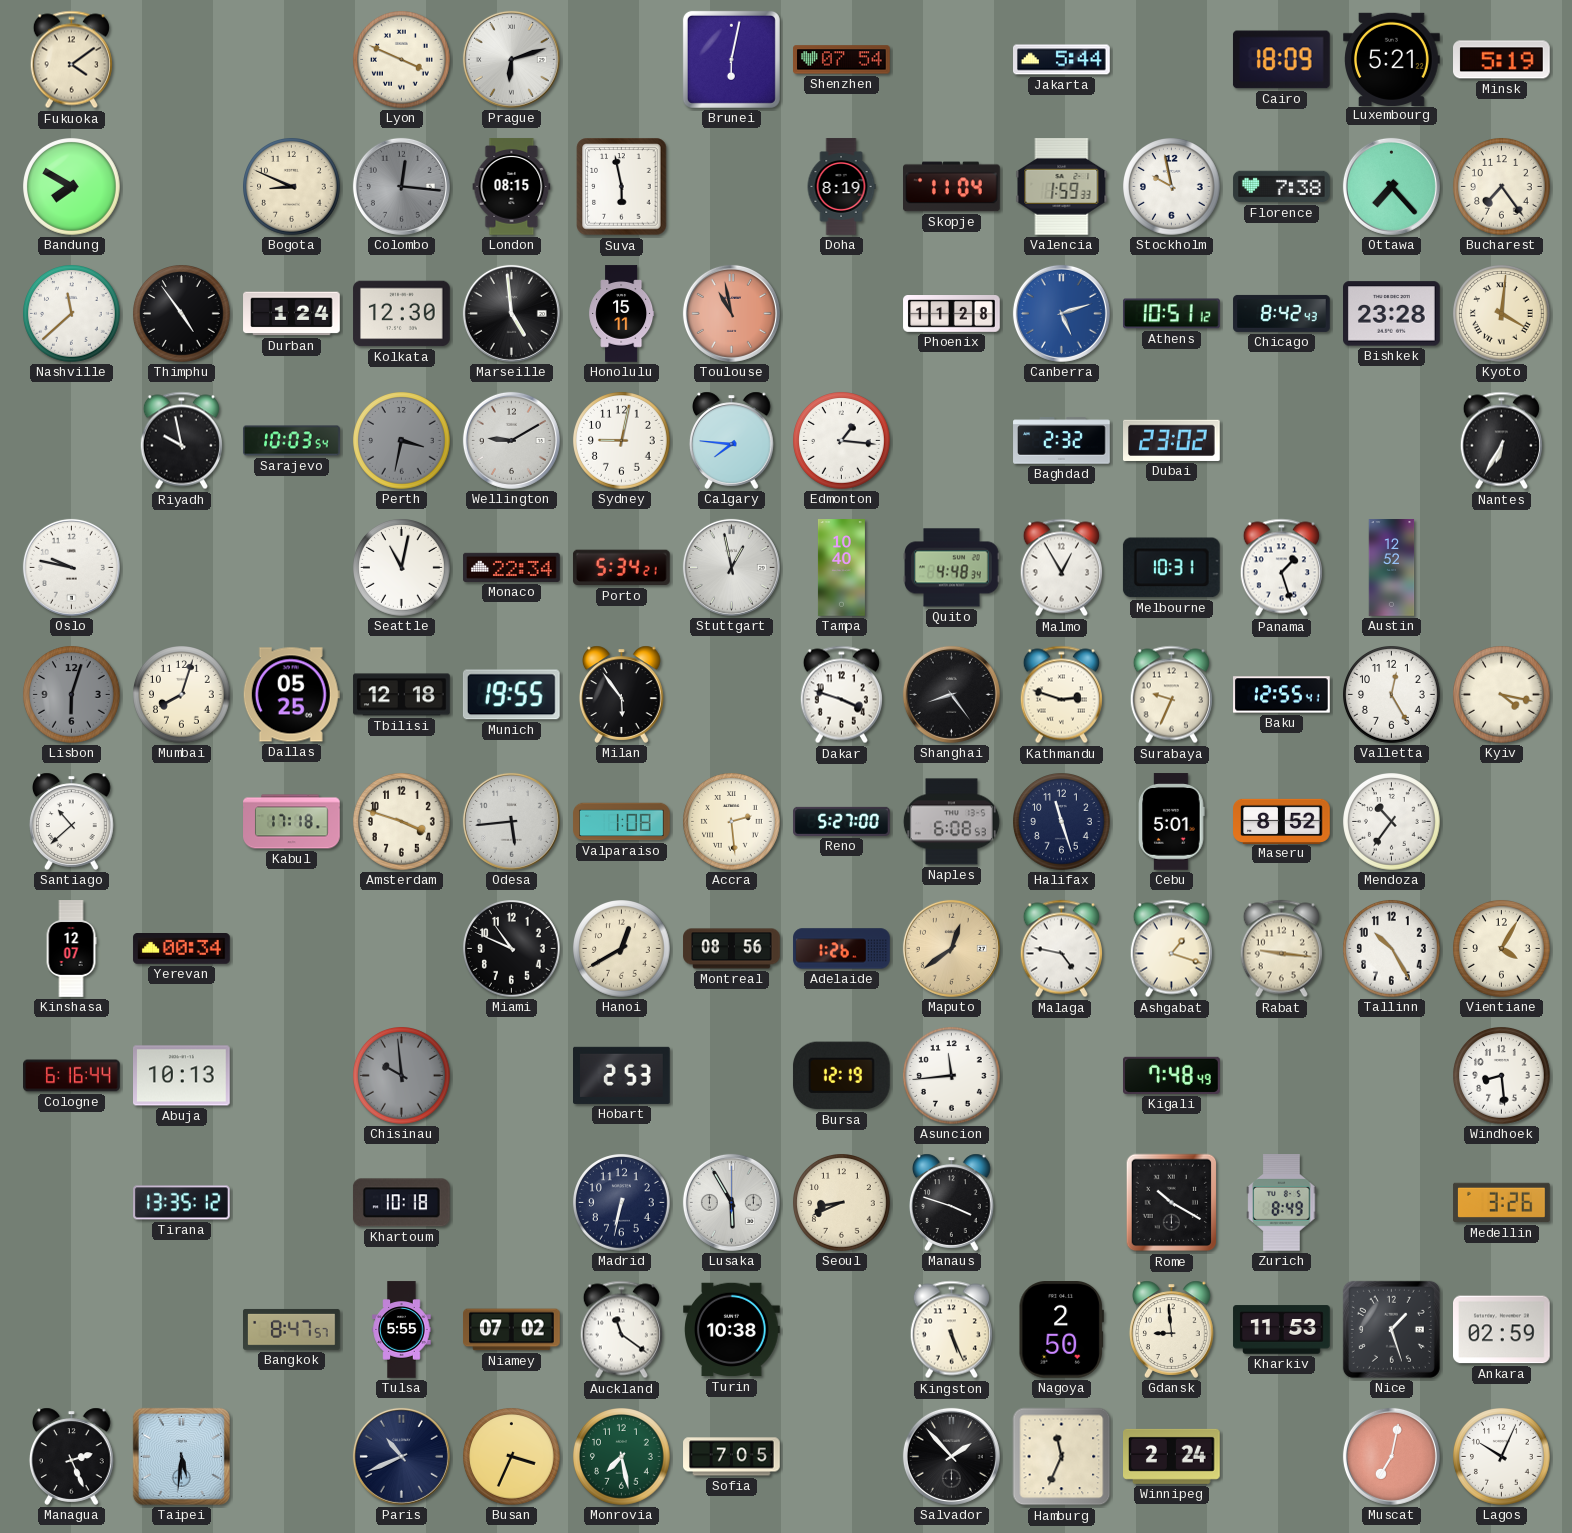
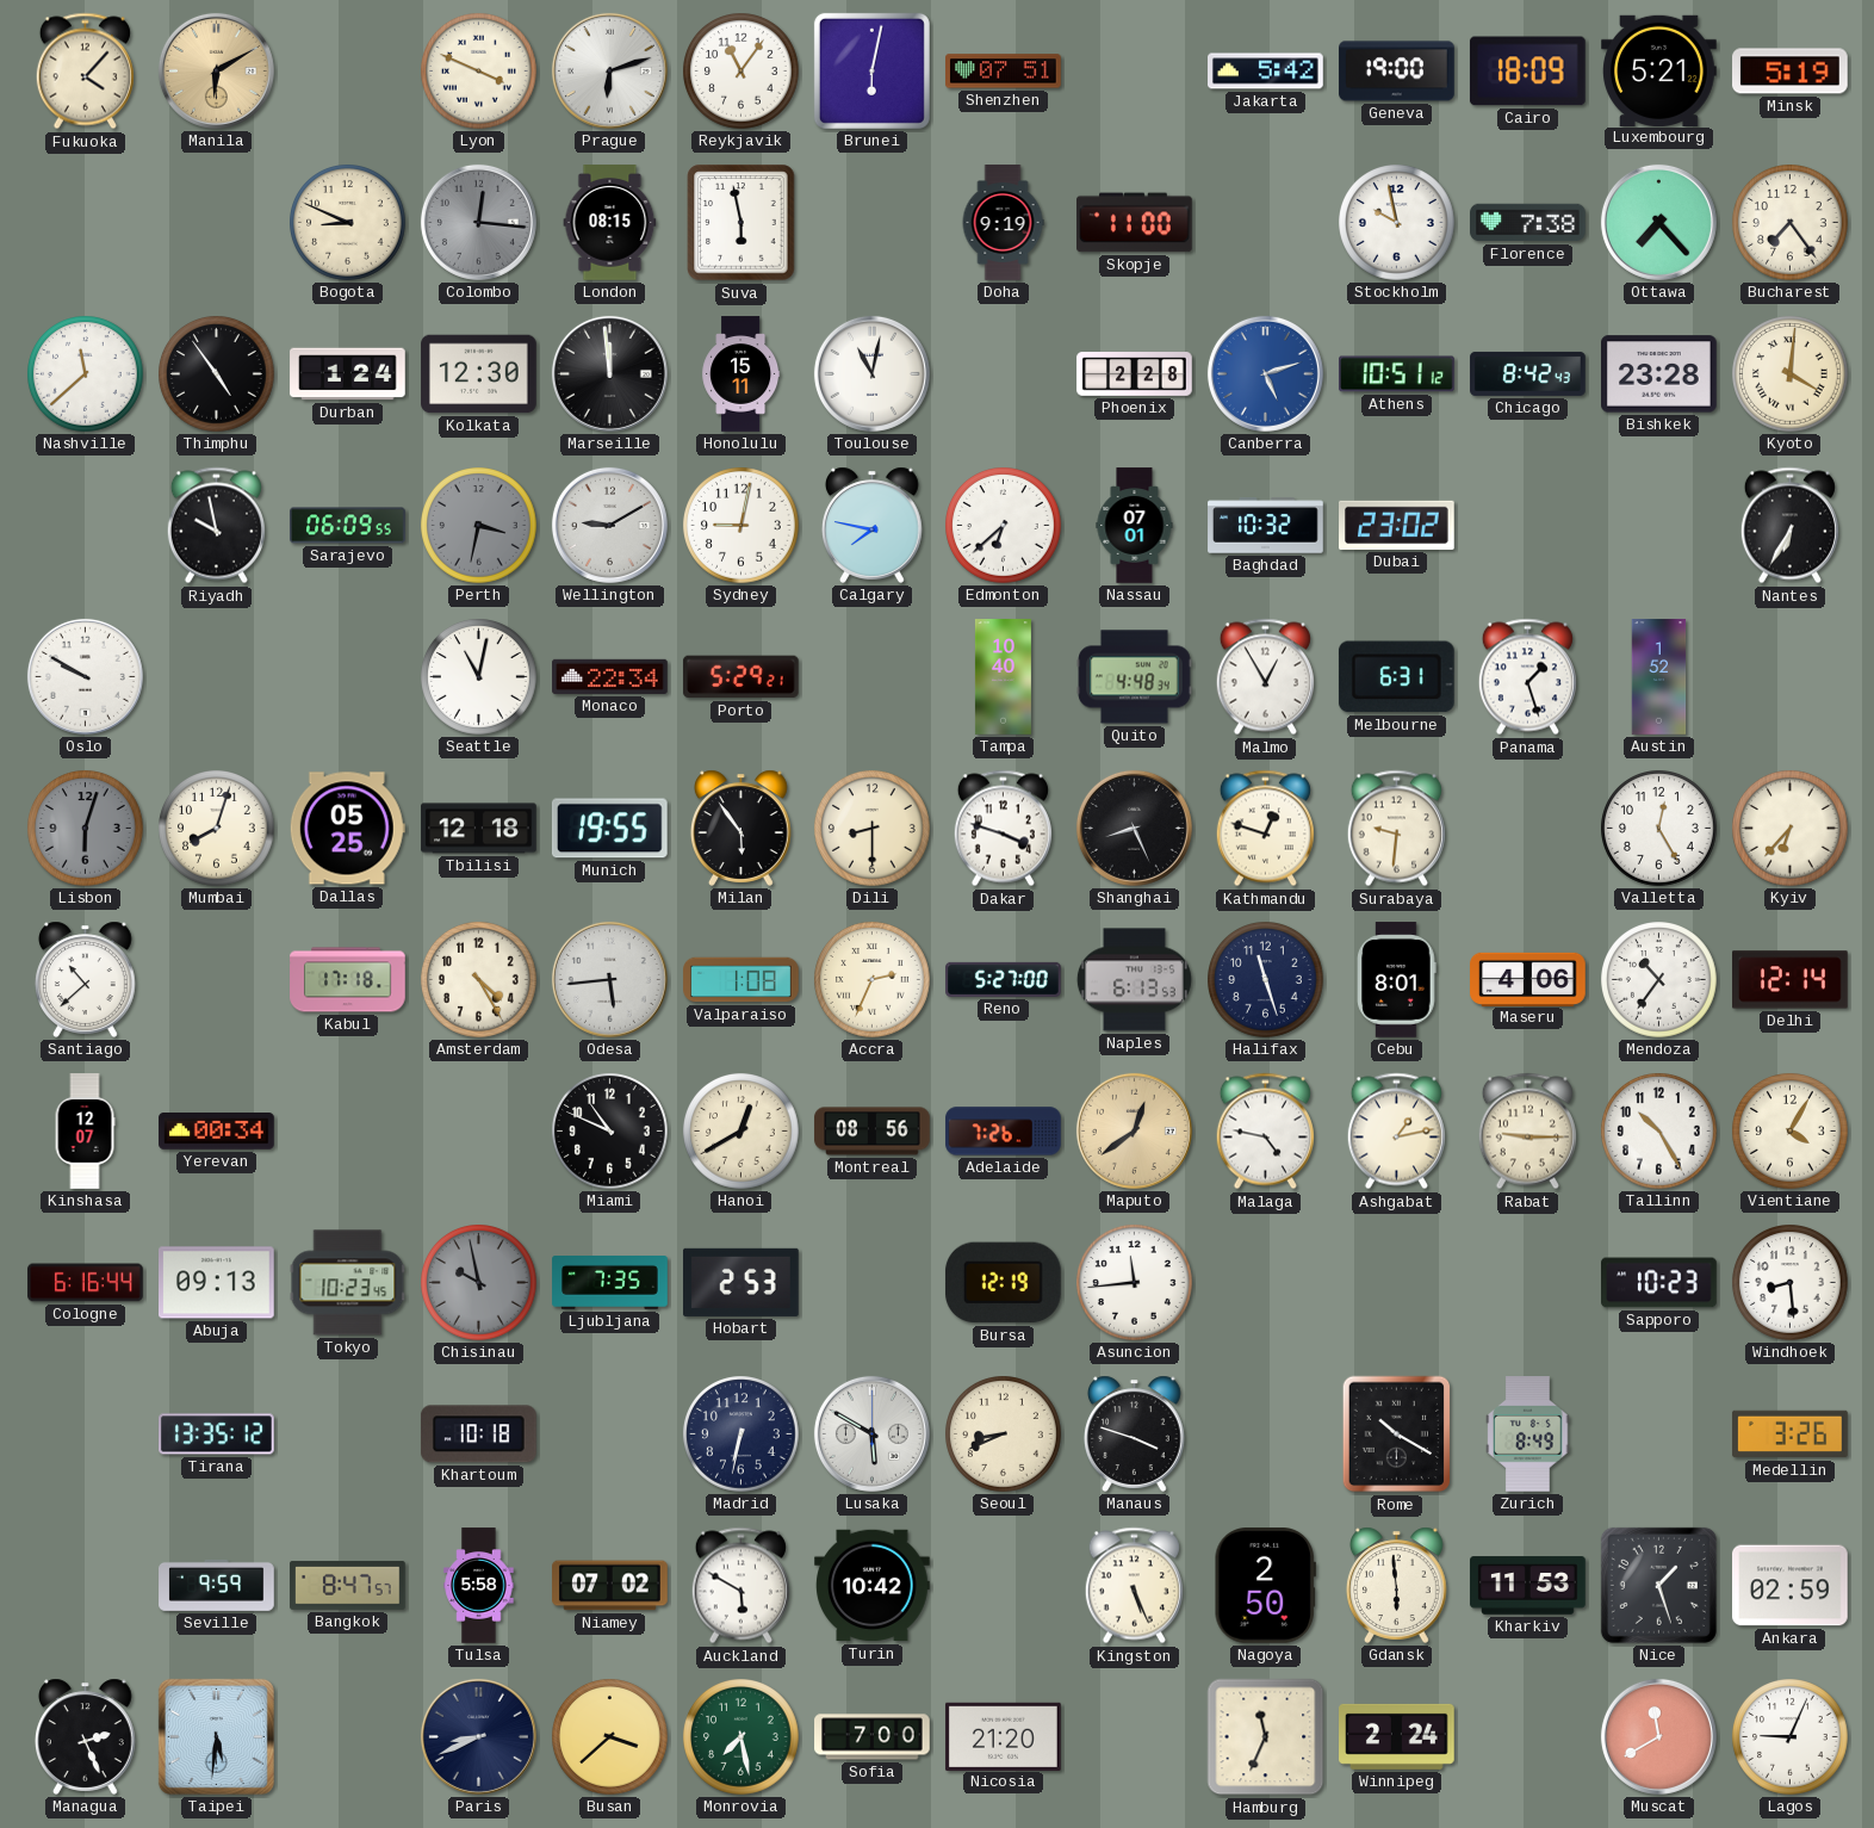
Fukuoka: 4:09 -> 4:07 (85, 72)
Manila: none -> 6:10 (216, 70)
Reykjavik: none -> 11:06 (741, 72)
Shenzhen: 07:54 -> 07:51 (1004, 72)
Jakarta: 5:44 -> 5:42 (1266, 72)
Geneva: none -> 19:00 (1397, 72)
Bandung: 7:50 -> none (72, 187)
Doha: 8:19 -> 9:19 (1003, 223)
Skopje: 11:04 -> 11:00 (1135, 223)
Valencia: 1:59 -> none (1062, 187)
Marseille: 4:59 -> 11:59 (609, 373)
Toulouse: 10:58 -> 11:02 (871, 373)
Toulouse dial: salmon -> white (871, 373)
Phoenix: 11:28 -> 2:28 (1135, 374)
Sarajevo: 10:03 -> 06:09 (348, 526)
Calgary: 7:46 -> 7:47 (871, 525)
Edmonton: 1:16 -> 6:38 (1004, 526)
Nassau: none -> 07:01 (1135, 526)
Baghdad: 2:32 -> 10:32 (1266, 526)
Oslo: 9:47 -> 9:50 (85, 676)
Porto: 5:34 -> 5:29 (740, 677)
Stuttgart: 12:58 -> none (731, 567)
Melbourne: 10:31 -> 6:31 (1396, 677)
Austin: 12:52 -> 1:52 (1659, 677)
Dili: none -> 8:30 (873, 829)
Shanghai: 8:24 -> 8:26 (1134, 828)
Kathmandu: 2:48 -> 12:48 (1265, 829)
Surabaya: 9:34 -> 9:31 (1396, 829)
Baku: 12:55 -> none (1282, 695)
Kyiv: 4:17 -> 6:37 (1791, 829)
Amsterdam: 3:48 -> 4:25 (479, 980)
Accra: 2:29 -> 2:34 (873, 980)
Naples: 6:08 -> 6:13 (1134, 980)
Cebu: 5:01 -> 8:01 (1397, 980)
Maseru: 8:52 -> 4:06 (1528, 979)
Delhi: none -> 12:14 (1791, 980)
Adelaide: 1:26 -> 7:26 (1004, 1132)
Ashgabat: 1:18 -> 1:13 (1396, 1132)
Rabat: 9:16 -> 9:15 (1527, 1132)
Abuja: 10:13 -> 09:13 (217, 1283)
Tokyo: none -> 10:23 (348, 1283)
Chisinau: 9:59 -> 9:58 (479, 1283)
Ljubljana: none -> 7:35 (610, 1283)
Kigali: 7:48 -> none (1172, 1075)
Sapporo: none -> 10:23 (1659, 1283)
Lusaka: 5:55 -> 5:50 (871, 1433)
Seville: none -> 9:59 (217, 1585)
Tulsa: 5:55 -> 5:58 (479, 1586)
Auckland: 11:21 -> 5:50 (740, 1586)
Turin: 10:38 -> 10:42 (873, 1586)
Gdansk: 8:59 -> 5:59 (1396, 1585)
Paris: 10:41 -> 8:41 (478, 1736)
Busan: 3:34 -> 3:38 (610, 1737)
Sofia: 7:05 -> 7:00 (873, 1737)
Nicosia: none -> 21:20 (1004, 1736)
Salvador: 1:53 -> none (951, 1456)
Muscat: 7:02 -> 11:40 (1658, 1736)
Lagos: 10:04 -> 9:04 (1791, 1737)
